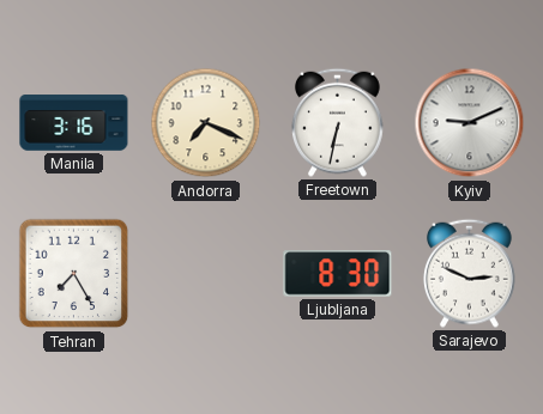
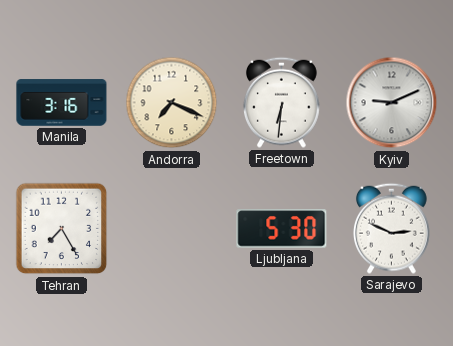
Freetown: 6:32 -> 6:31 (281, 102)
Ljubljana: 8:30 -> 5:30 (282, 229)
